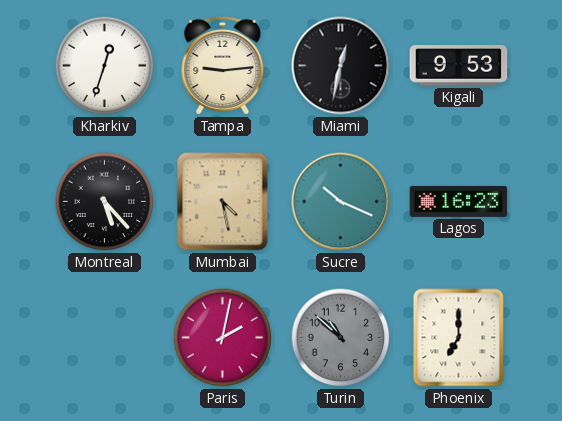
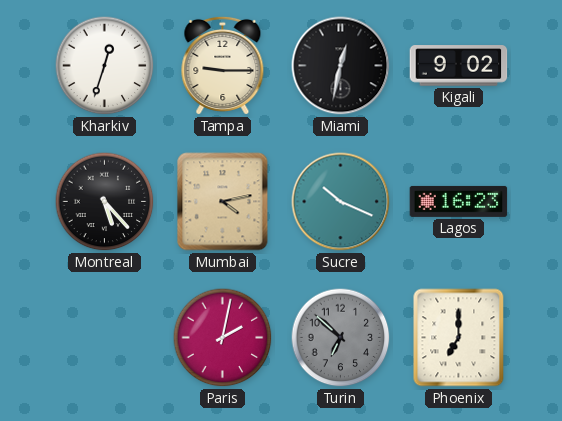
Tampa: 9:14 -> 9:15 (223, 65)
Kigali: 9:53 -> 9:02 (459, 66)
Mumbai: 4:28 -> 4:13 (223, 202)
Turin: 10:52 -> 6:52 (341, 338)
